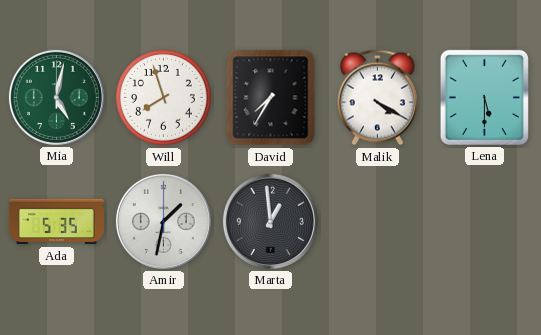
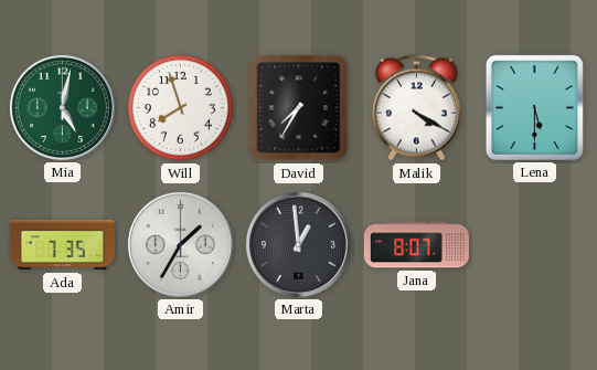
Ada: 5:35 -> 7:35 (62, 245)
Amir: 1:32 -> 1:35 (180, 244)
Jana: none -> 8:07 (416, 245)
